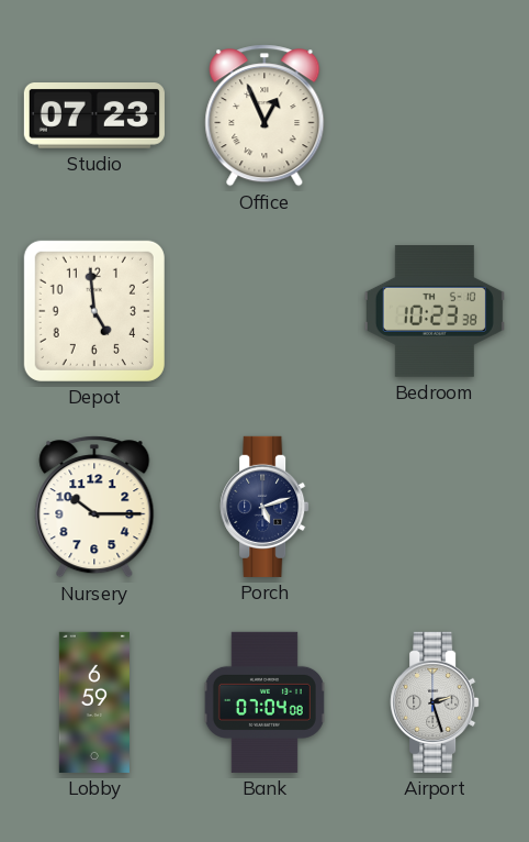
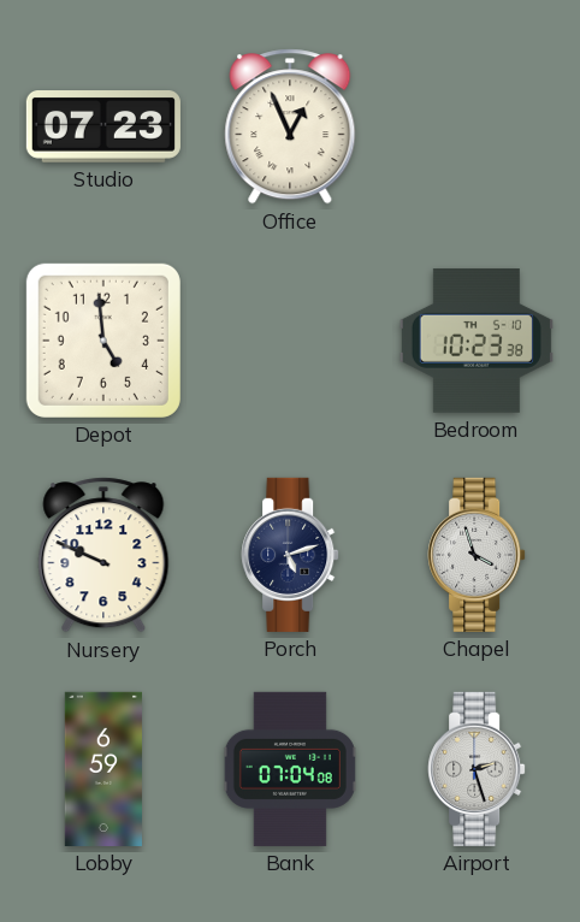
Nursery: 10:15 -> 9:49 (103, 555)
Chapel: none -> 3:57 (477, 555)
